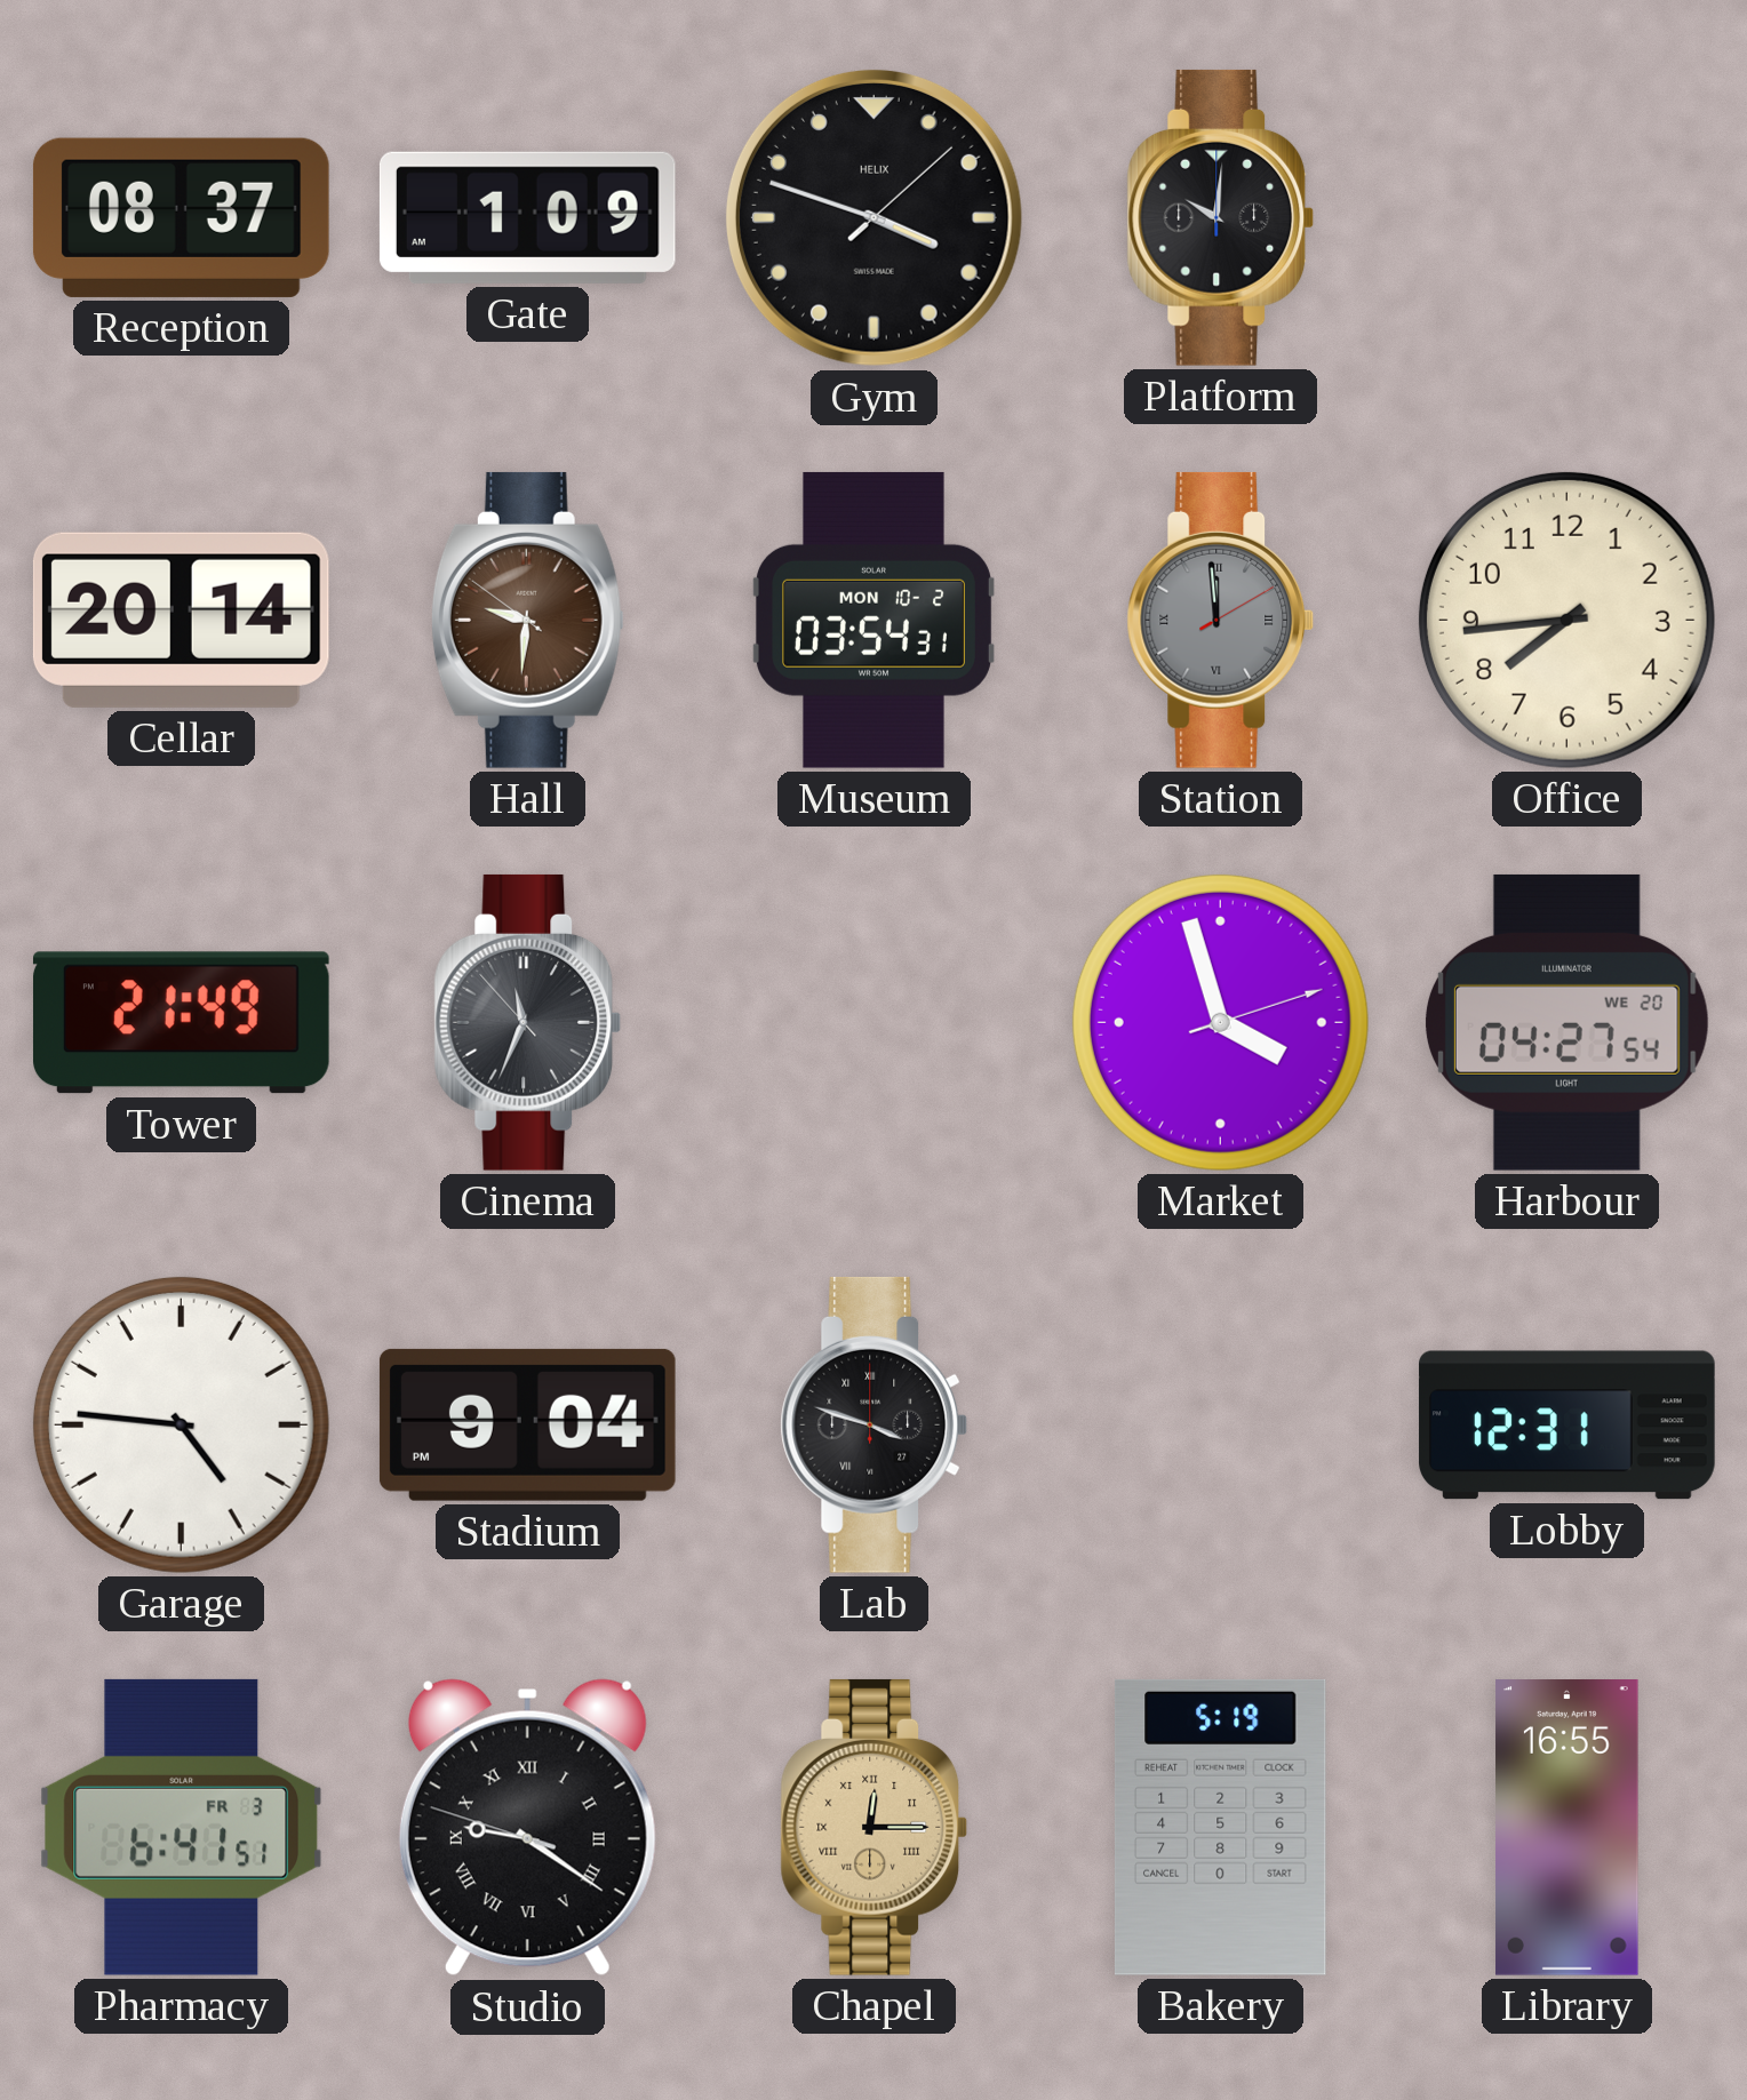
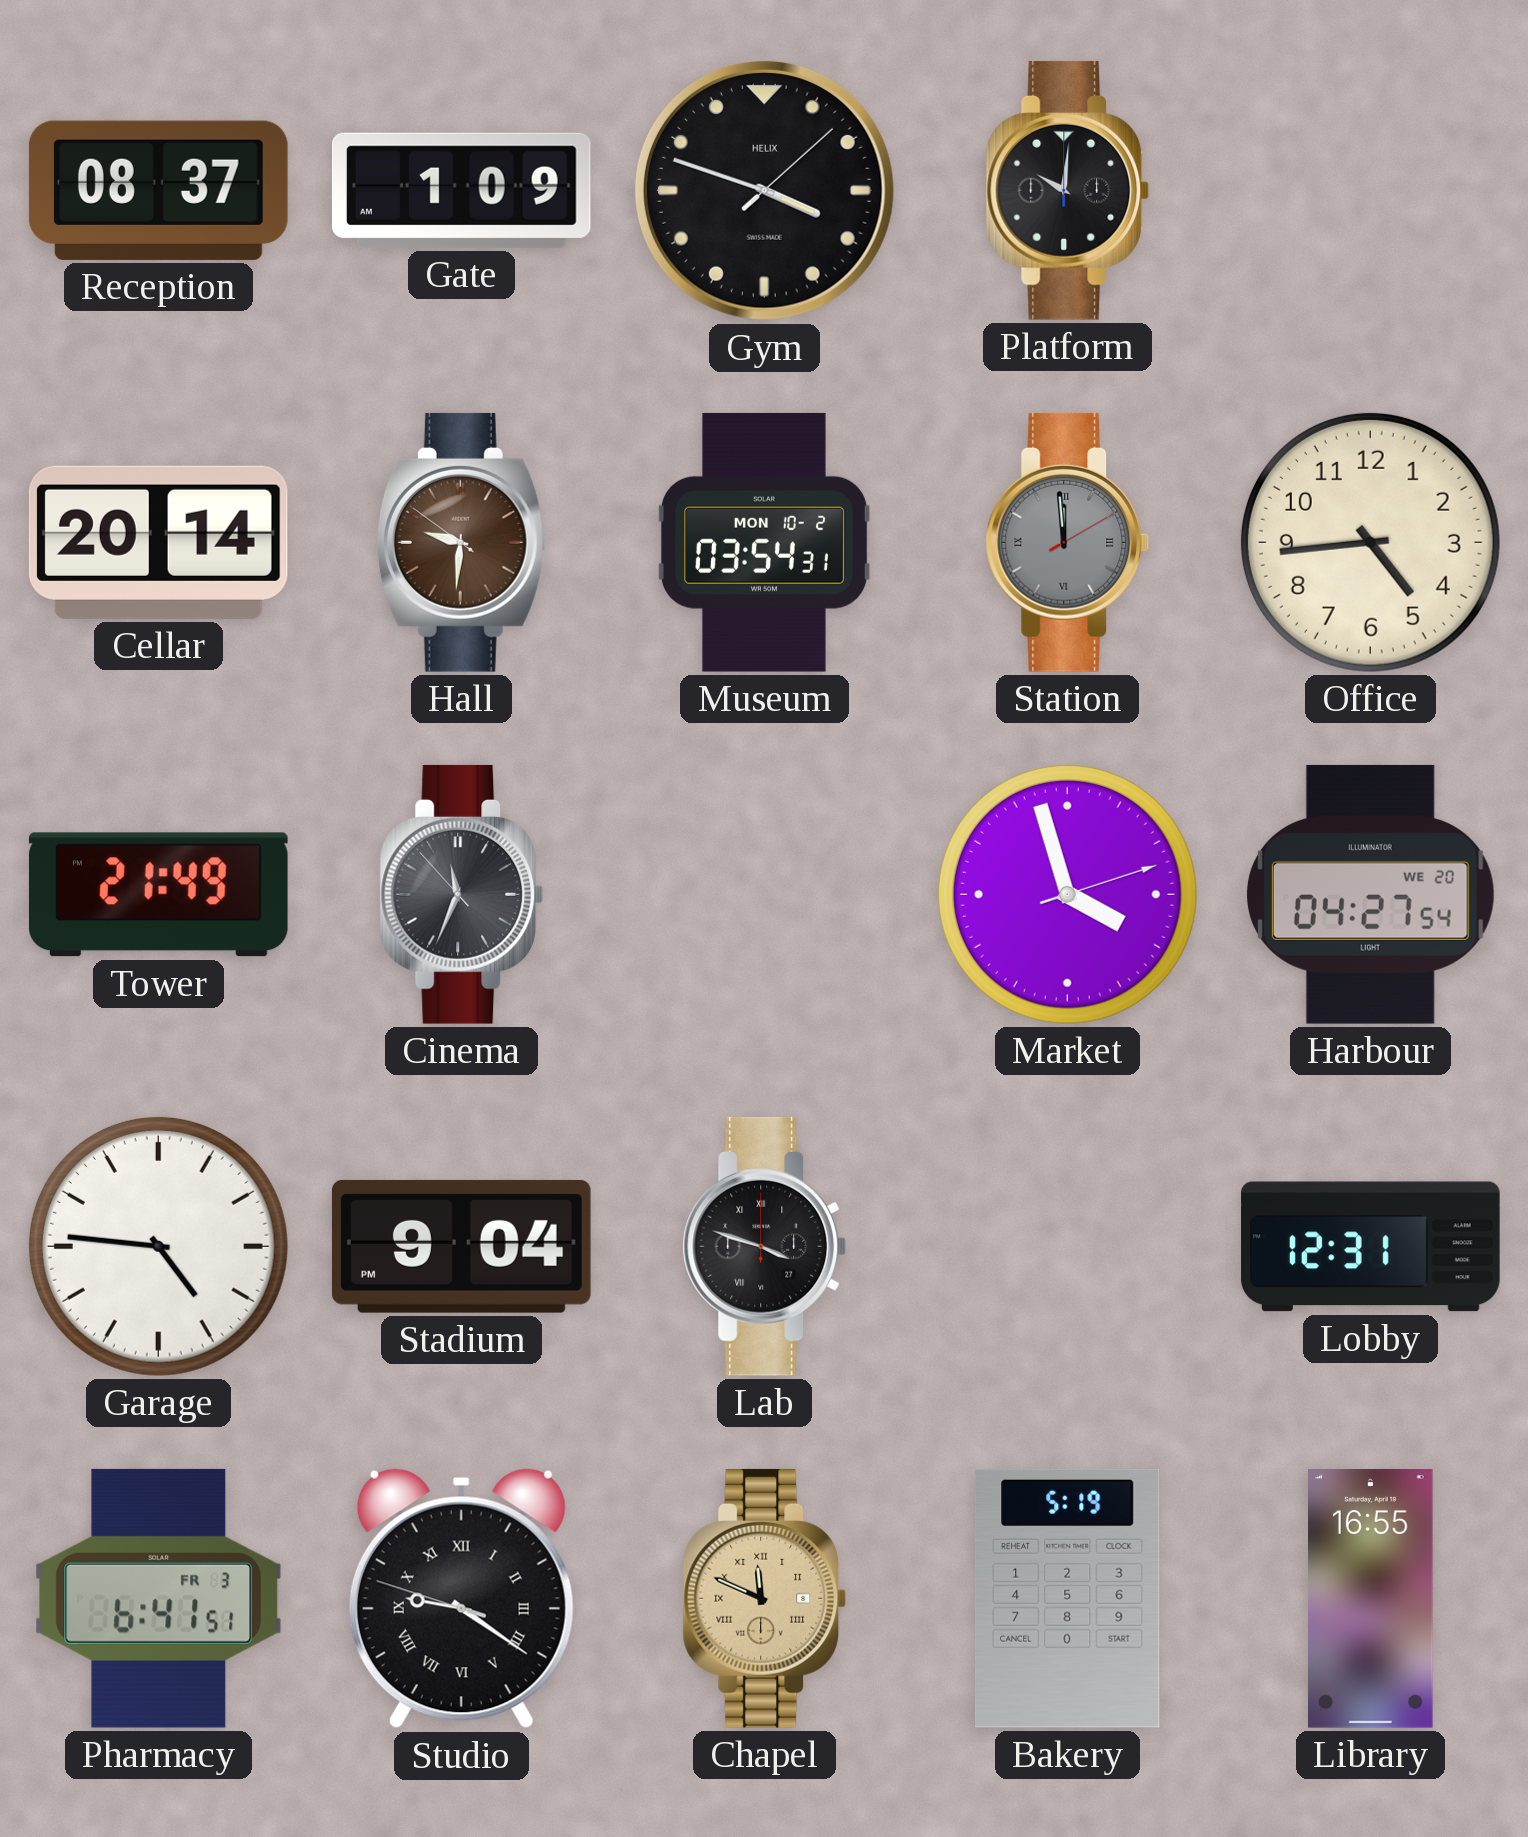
Office: 7:44 -> 4:44 (1370, 542)
Chapel: 12:15 -> 11:49 (765, 1598)
